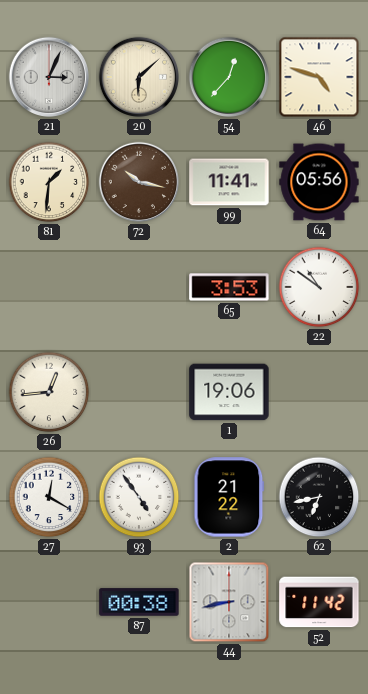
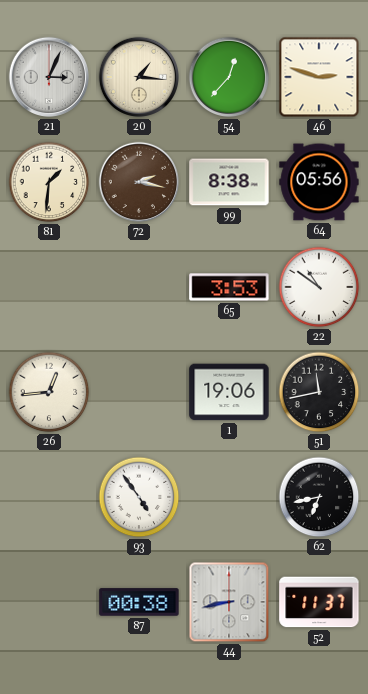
20: 6:08 -> 1:16 (139, 77)
46: 4:48 -> 2:48 (319, 77)
72: 10:17 -> 2:17 (139, 182)
99: 11:41 -> 8:38 (229, 182)
51: none -> 11:43 (319, 392)
27: 12:20 -> none (49, 497)
2: 21:22 -> none (229, 497)
52: 11:42 -> 11:37 (319, 602)
